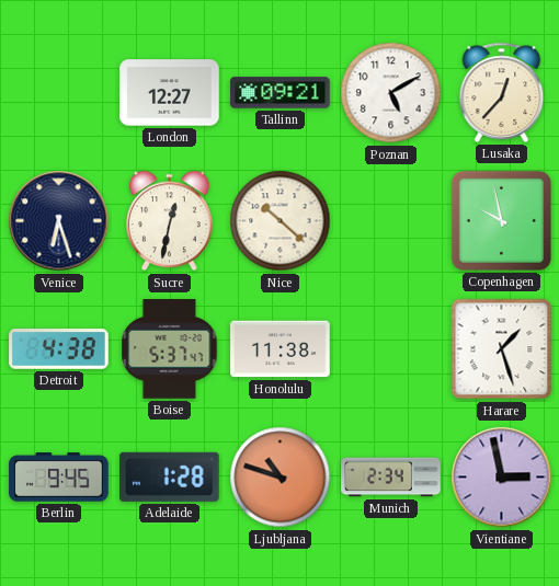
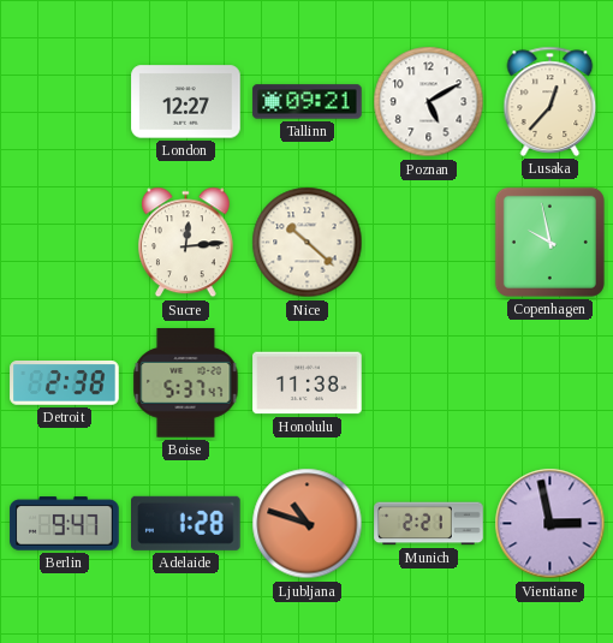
Venice: 6:27 -> none (59, 221)
Sucre: 12:32 -> 12:14 (185, 243)
Detroit: 4:38 -> 2:38 (65, 383)
Harare: 1:27 -> none (502, 349)
Berlin: 9:45 -> 9:47 (65, 524)
Munich: 2:34 -> 2:21 (429, 524)
